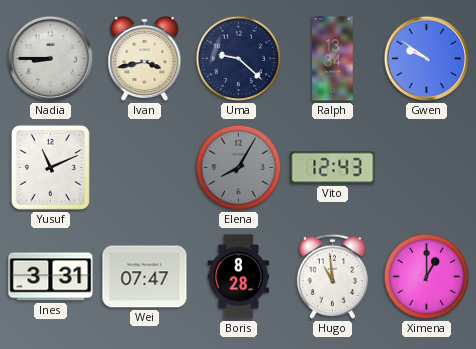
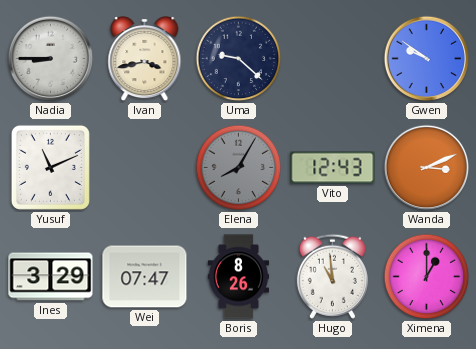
Ralph: 13:34 -> none (333, 59)
Wanda: none -> 3:11 (427, 168)
Ines: 3:31 -> 3:29 (51, 277)
Boris: 8:28 -> 8:26 (239, 277)
